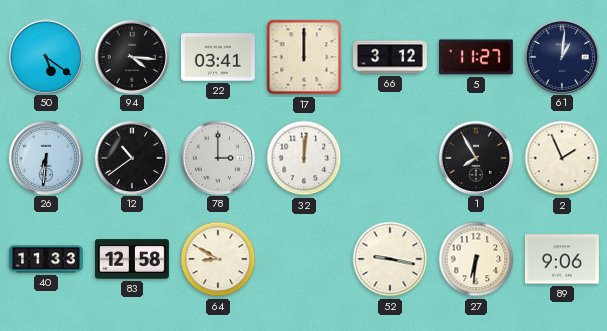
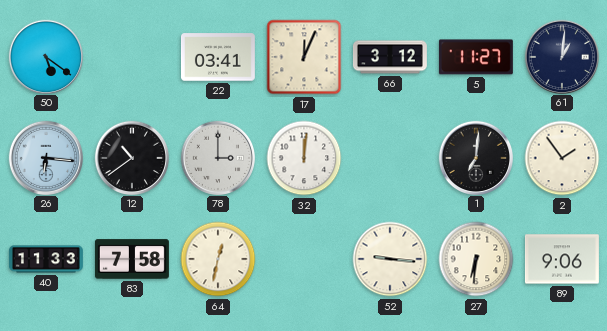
94: 4:16 -> none (131, 56)
17: 12:00 -> 12:04 (304, 57)
26: 6:31 -> 6:16 (45, 157)
1: 7:55 -> 7:01 (475, 157)
2: 1:56 -> 1:54 (562, 158)
83: 12:58 -> 7:58 (132, 259)
64: 8:50 -> 12:32 (218, 259)
52: 9:17 -> 9:16 (390, 259)
